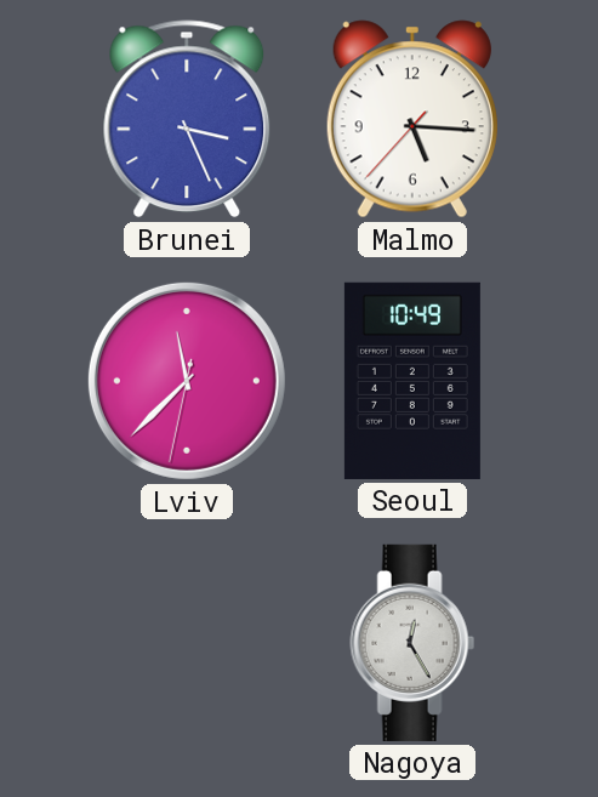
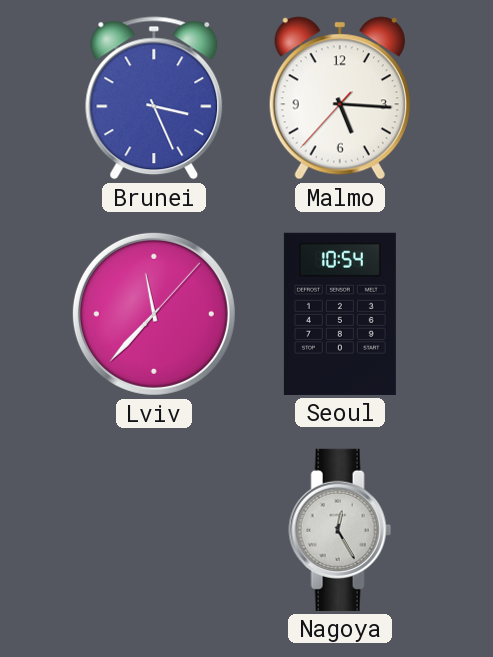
Lviv: 11:37:32 -> 11:37:07 (154, 314)
Seoul: 10:49 -> 10:54 (340, 314)
